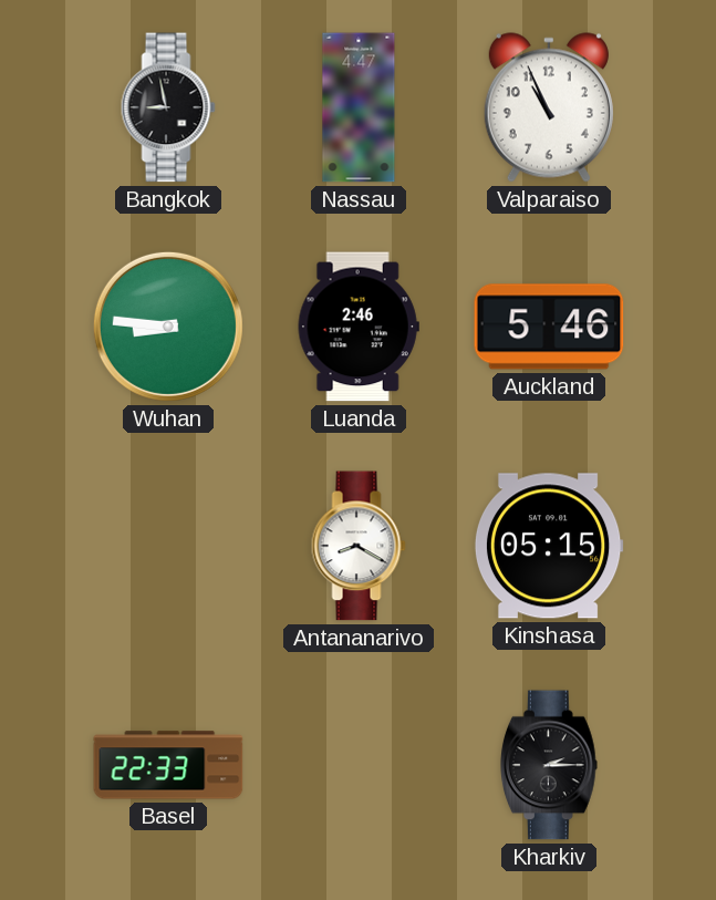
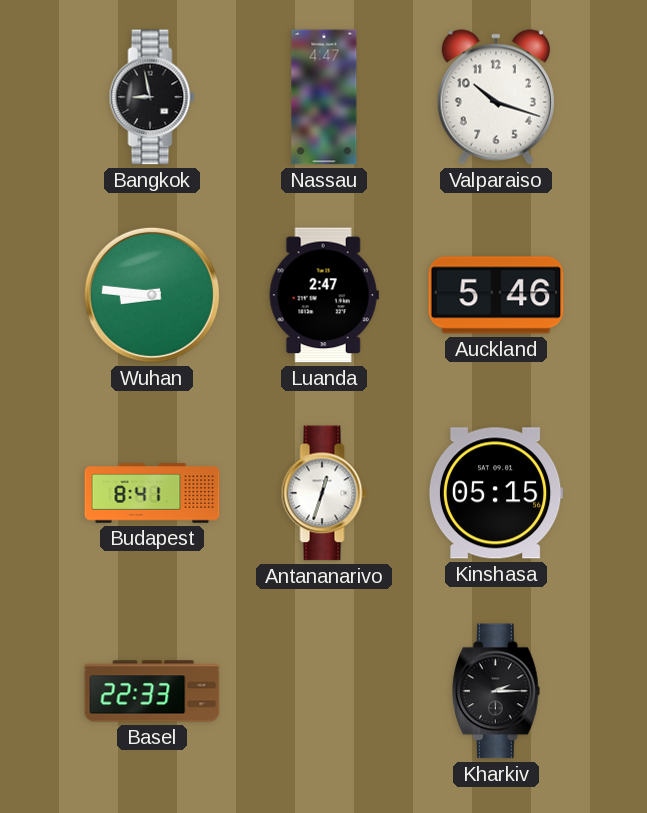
Valparaiso: 10:56 -> 10:18 (496, 97)
Luanda: 2:46 -> 2:47 (324, 295)
Budapest: none -> 8:41 (152, 493)
Antananarivo: 8:20 -> 12:33 (324, 493)
